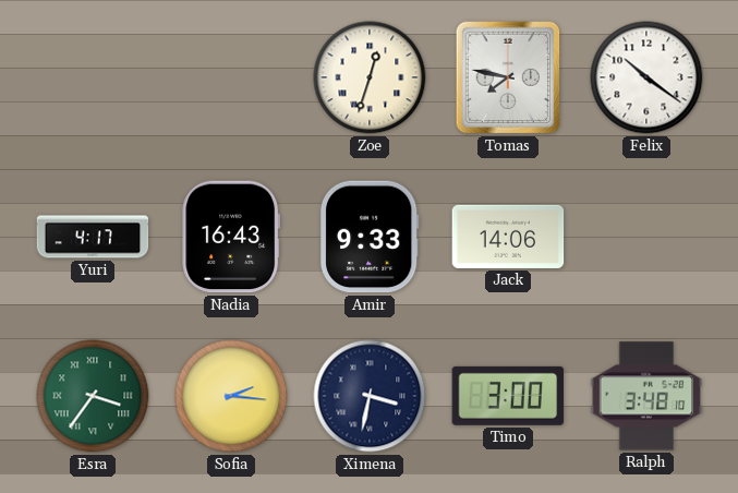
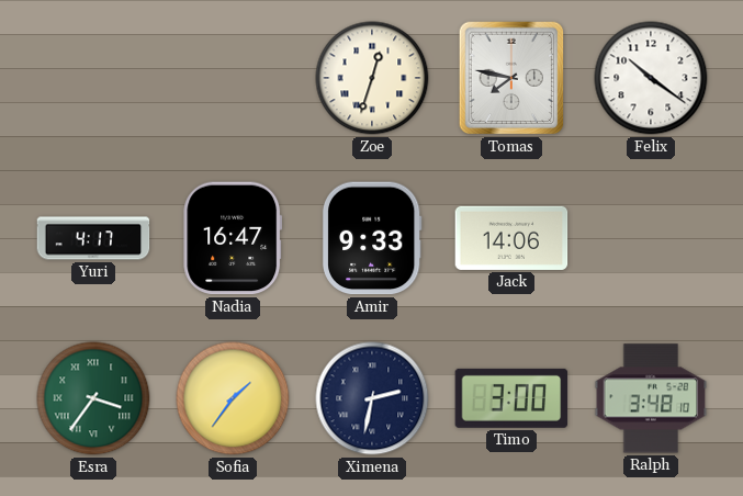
Nadia: 16:43 -> 16:47 (233, 238)
Sofia: 2:16 -> 1:36 (233, 398)
Ximena: 3:32 -> 2:32 (372, 398)
